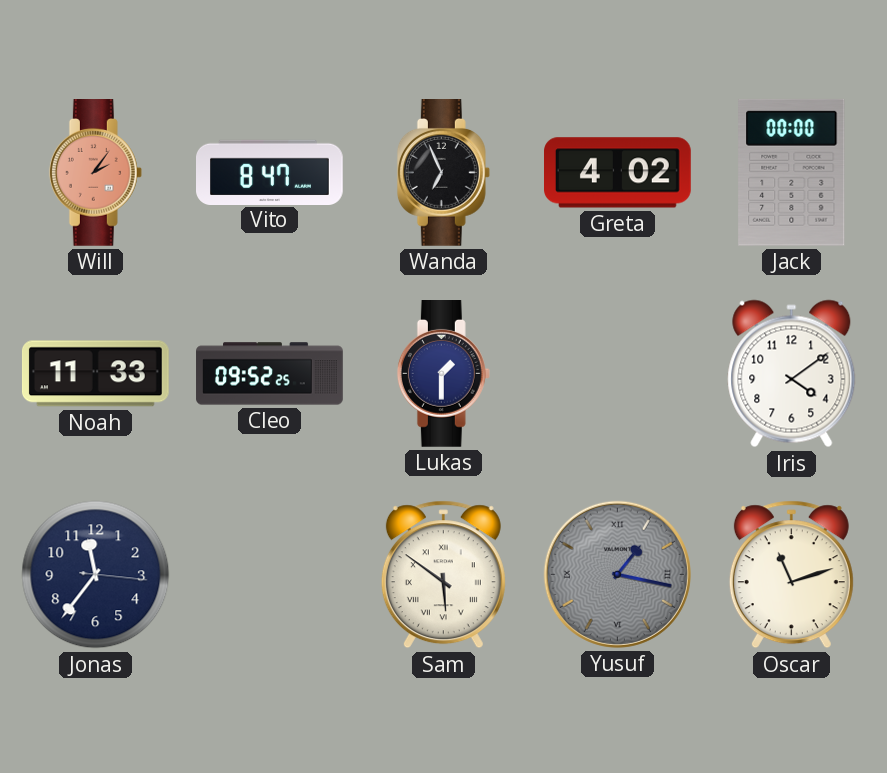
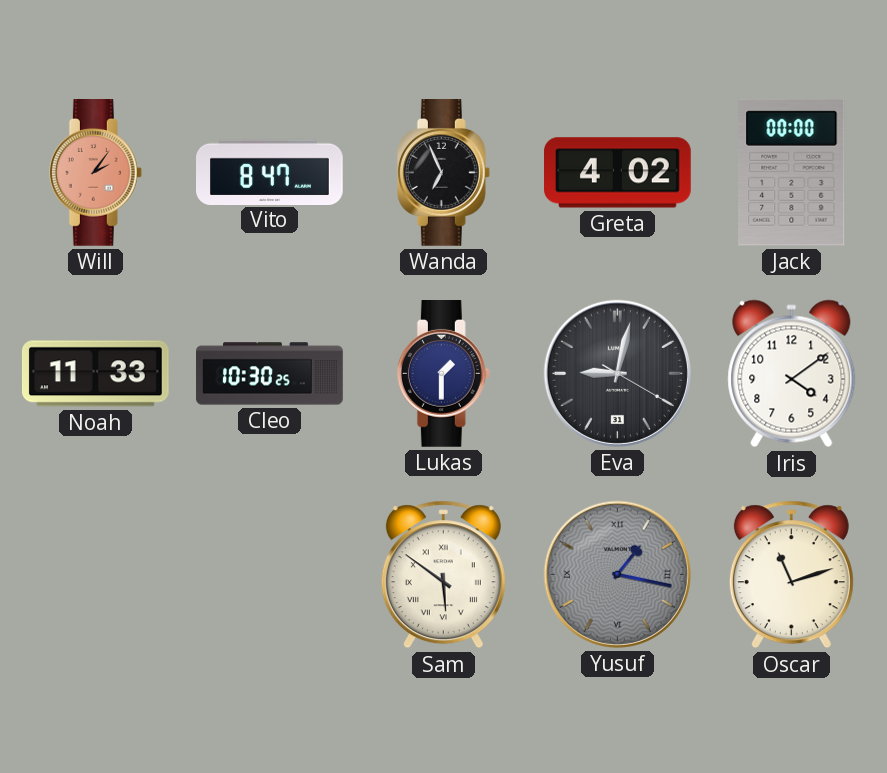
Cleo: 09:52 -> 10:30 (270, 374)
Eva: none -> 9:02 (617, 373)
Jonas: 11:36 -> none (96, 575)
